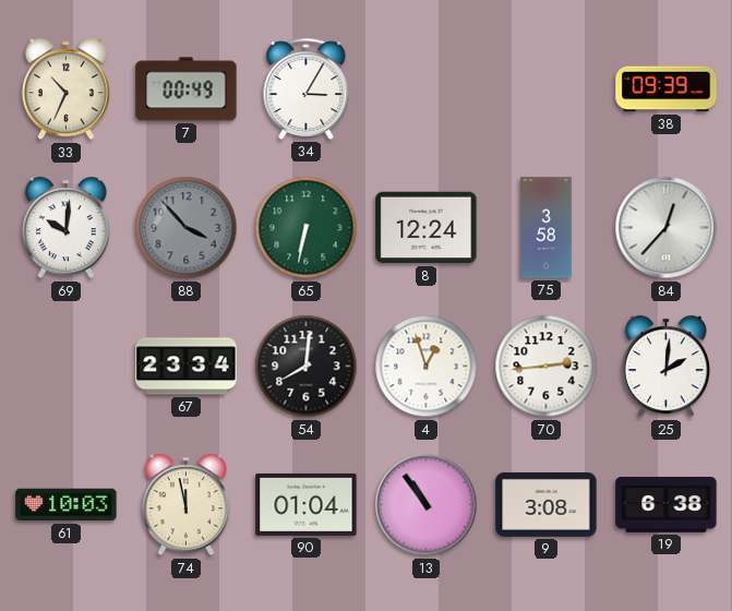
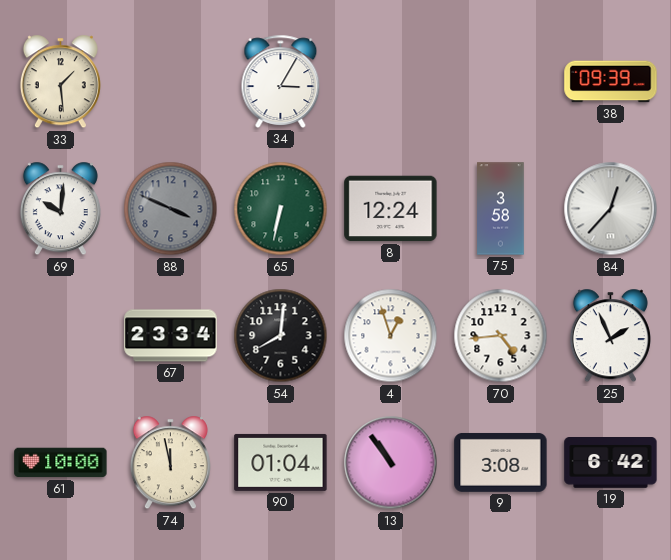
33: 10:34 -> 1:29 (60, 82)
7: 00:49 -> none (187, 89)
88: 3:53 -> 3:49 (171, 209)
70: 2:44 -> 4:44 (501, 336)
25: 2:01 -> 1:56 (610, 336)
61: 10:03 -> 10:00 (61, 463)
19: 6:38 -> 6:42 (611, 463)
